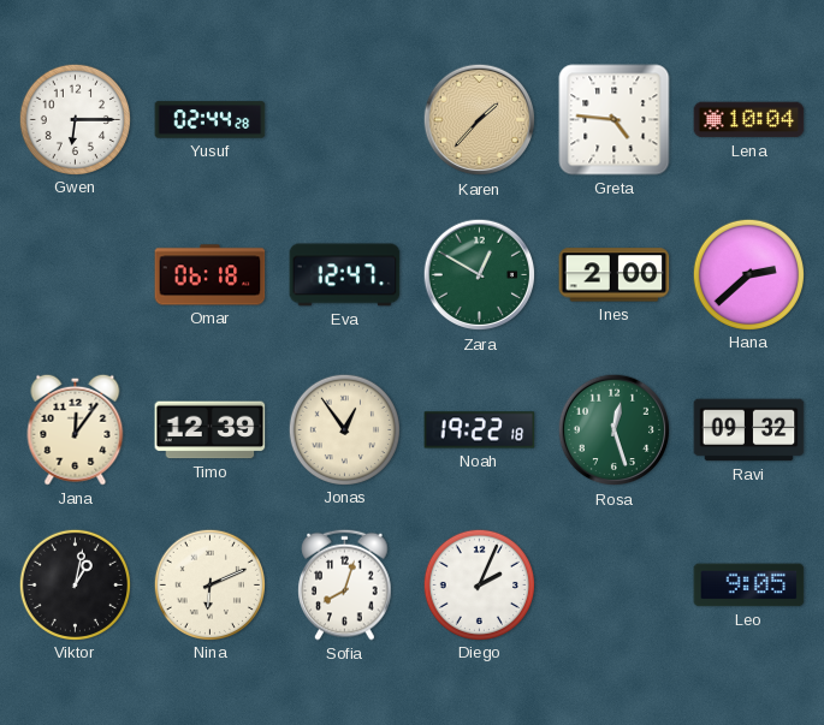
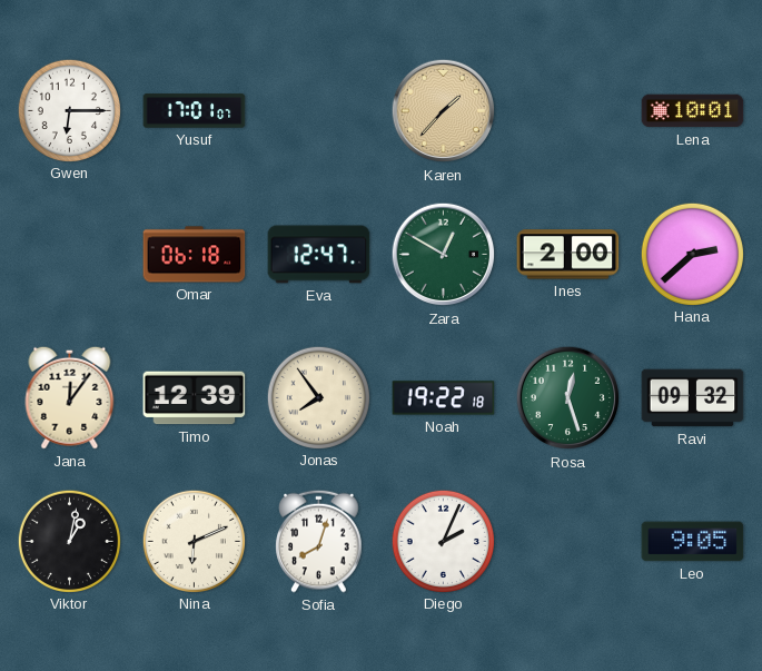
Yusuf: 02:44 -> 17:01 (195, 111)
Greta: 4:46 -> none (615, 120)
Lena: 10:04 -> 10:01 (693, 111)
Jonas: 12:54 -> 7:54 (318, 397)
